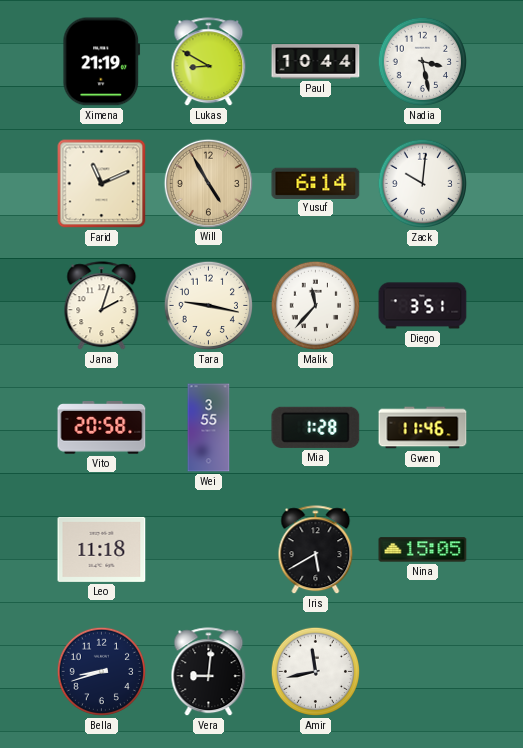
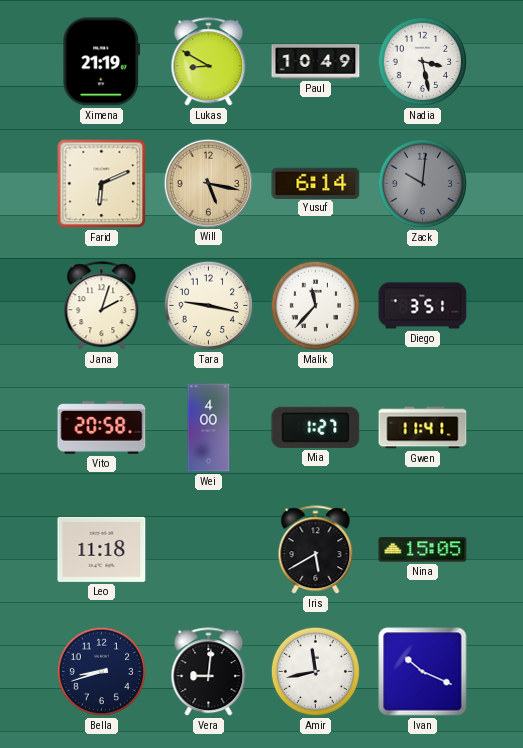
Paul: 10:44 -> 10:49 (316, 62)
Farid: 11:11 -> 6:11 (102, 184)
Will: 4:55 -> 5:17 (208, 183)
Zack dial: white -> grey (423, 184)
Wei: 3:55 -> 4:00 (209, 428)
Mia: 1:28 -> 1:27 (316, 427)
Gwen: 11:46 -> 11:41 (423, 428)
Ivan: none -> 10:19 (423, 672)
